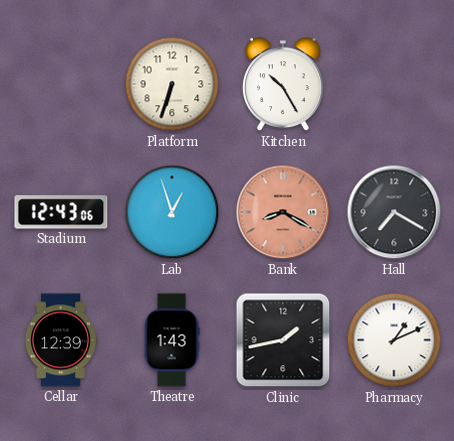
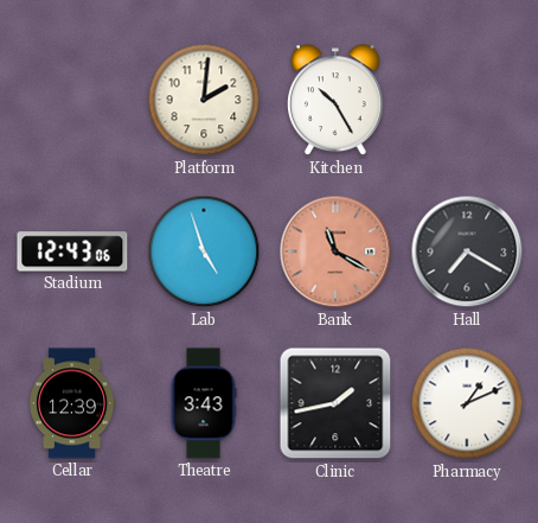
Platform: 6:33 -> 2:01 (204, 100)
Lab: 12:57 -> 4:57 (204, 251)
Bank: 8:20 -> 11:20 (335, 251)
Theatre: 1:43 -> 3:43 (204, 403)
